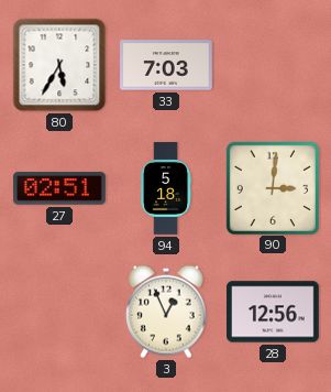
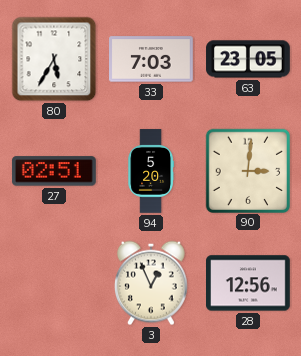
63: none -> 23:05 (248, 59)
94: 5:18 -> 5:20 (151, 171)
